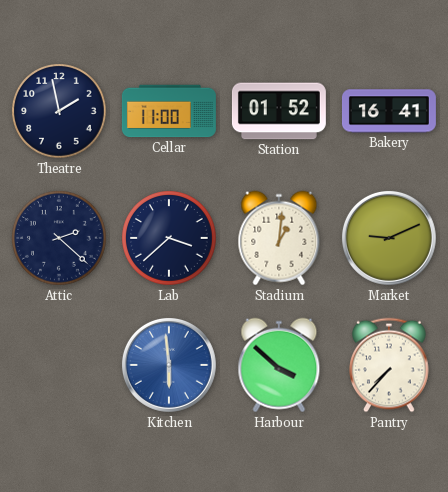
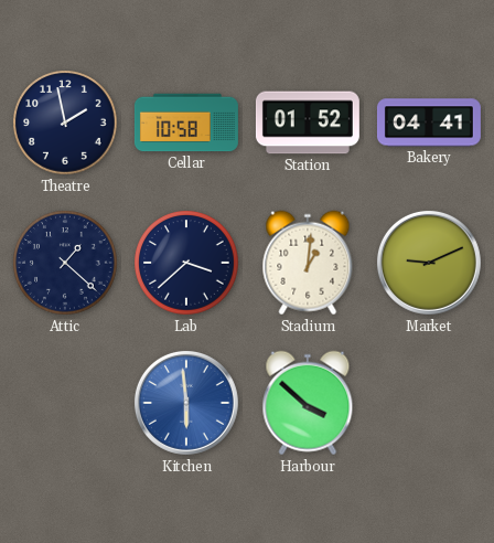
Cellar: 11:00 -> 10:58 (186, 123)
Bakery: 16:41 -> 04:41 (429, 123)
Attic: 2:22 -> 1:22 (66, 264)
Pantry: 7:37 -> none (390, 365)
